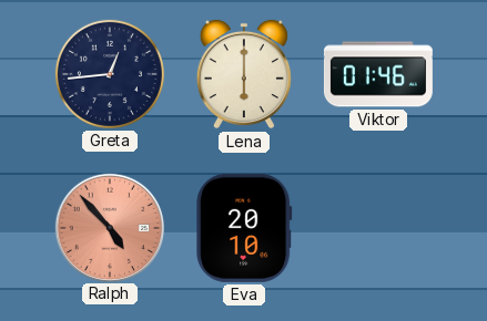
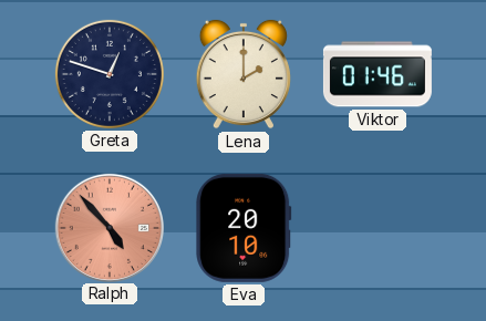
Greta: 12:44 -> 12:48 (110, 74)
Lena: 6:00 -> 2:00 (244, 74)
